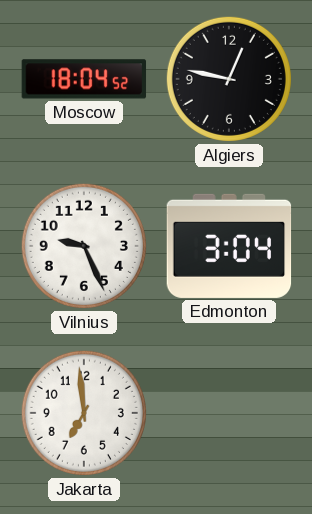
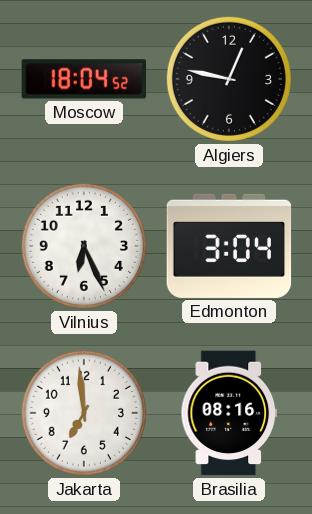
Vilnius: 9:26 -> 6:26 (84, 246)
Brasilia: none -> 08:16 (228, 413)
